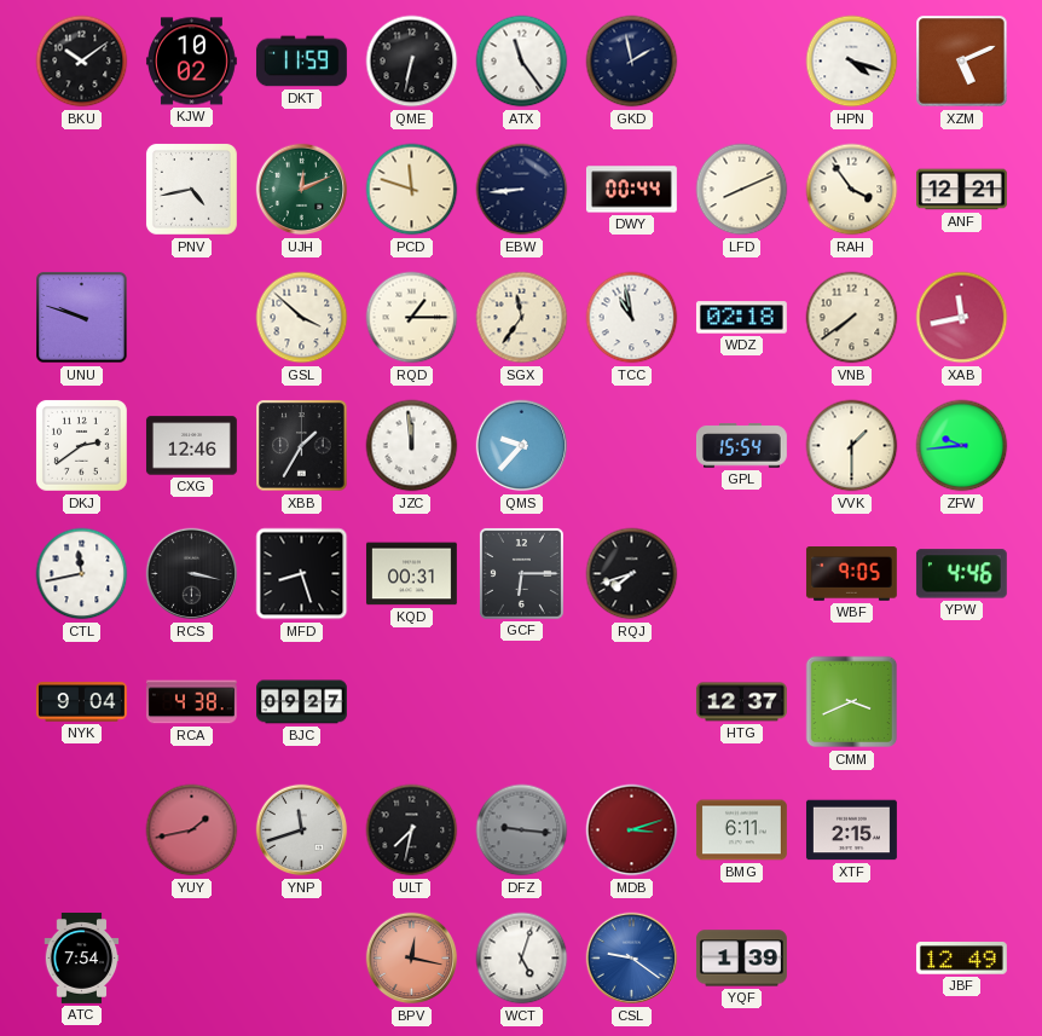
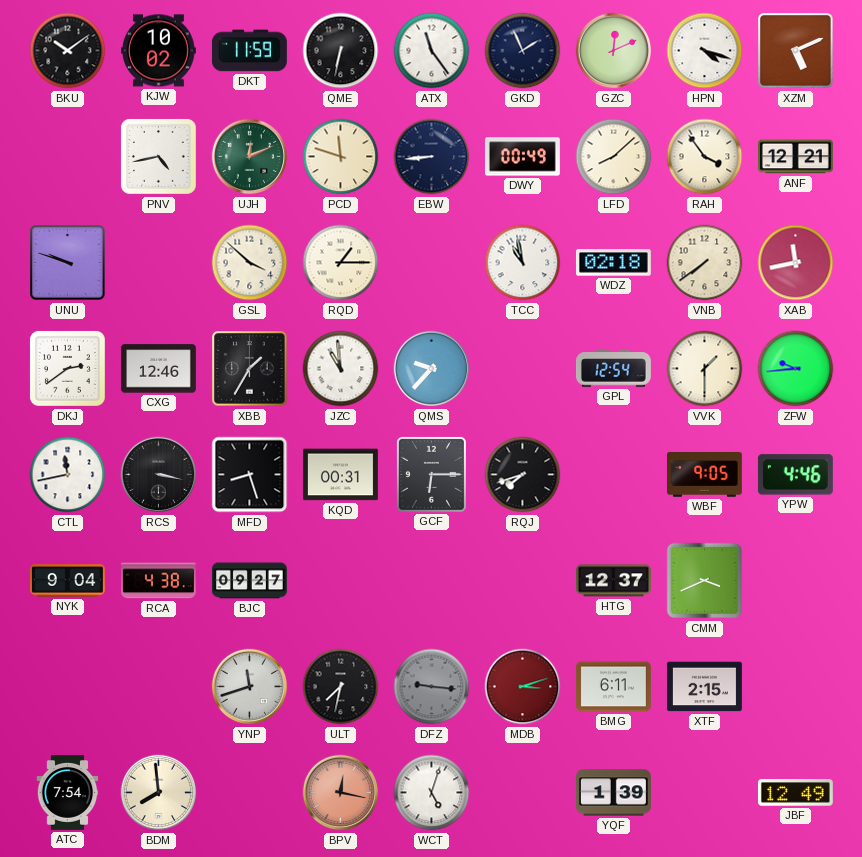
GKD: 1:58 -> 1:56 (523, 51)
GZC: none -> 12:11 (614, 51)
DWY: 00:44 -> 00:49 (522, 157)
LFD: 8:11 -> 8:08 (614, 157)
SGX: 11:36 -> none (522, 318)
JZC: 11:59 -> 10:59 (341, 369)
GPL: 15:54 -> 12:54 (613, 369)
YUY: 1:43 -> none (192, 830)
BDM: none -> 7:59 (159, 793)
CSL: 9:21 -> none (632, 959)
